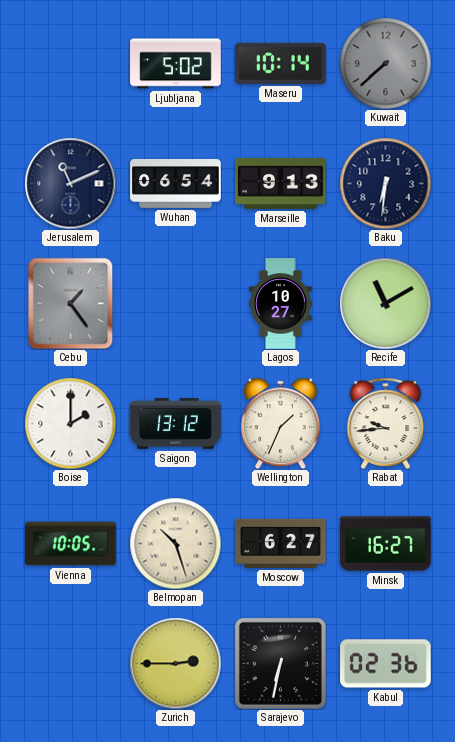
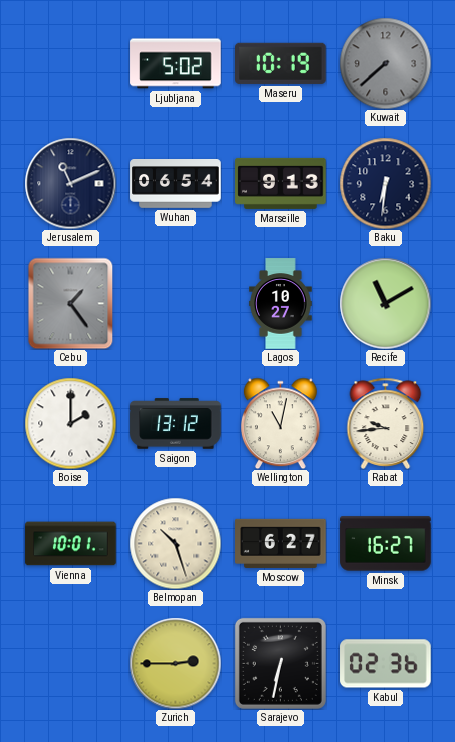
Maseru: 10:14 -> 10:19 (281, 63)
Wellington: 1:34 -> 11:02 (280, 423)
Vienna: 10:05 -> 10:01 (71, 544)
